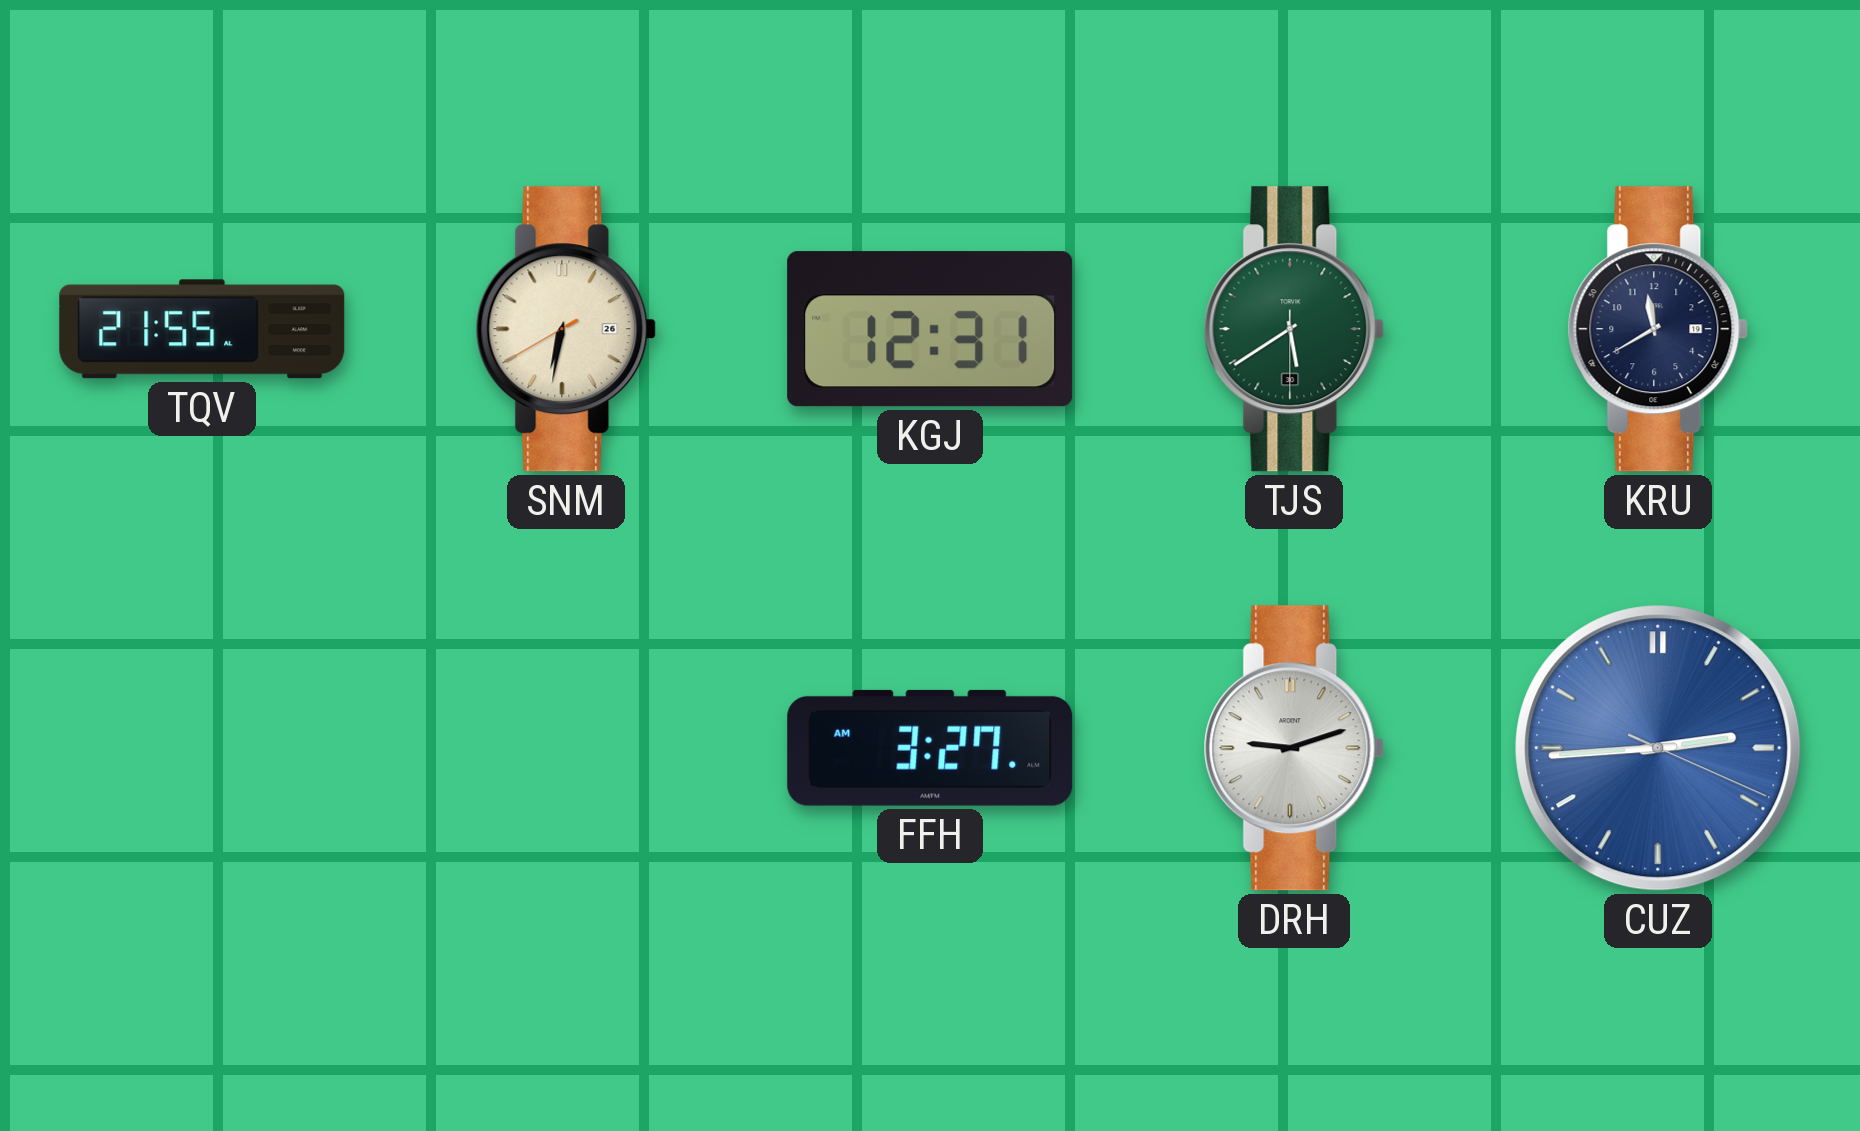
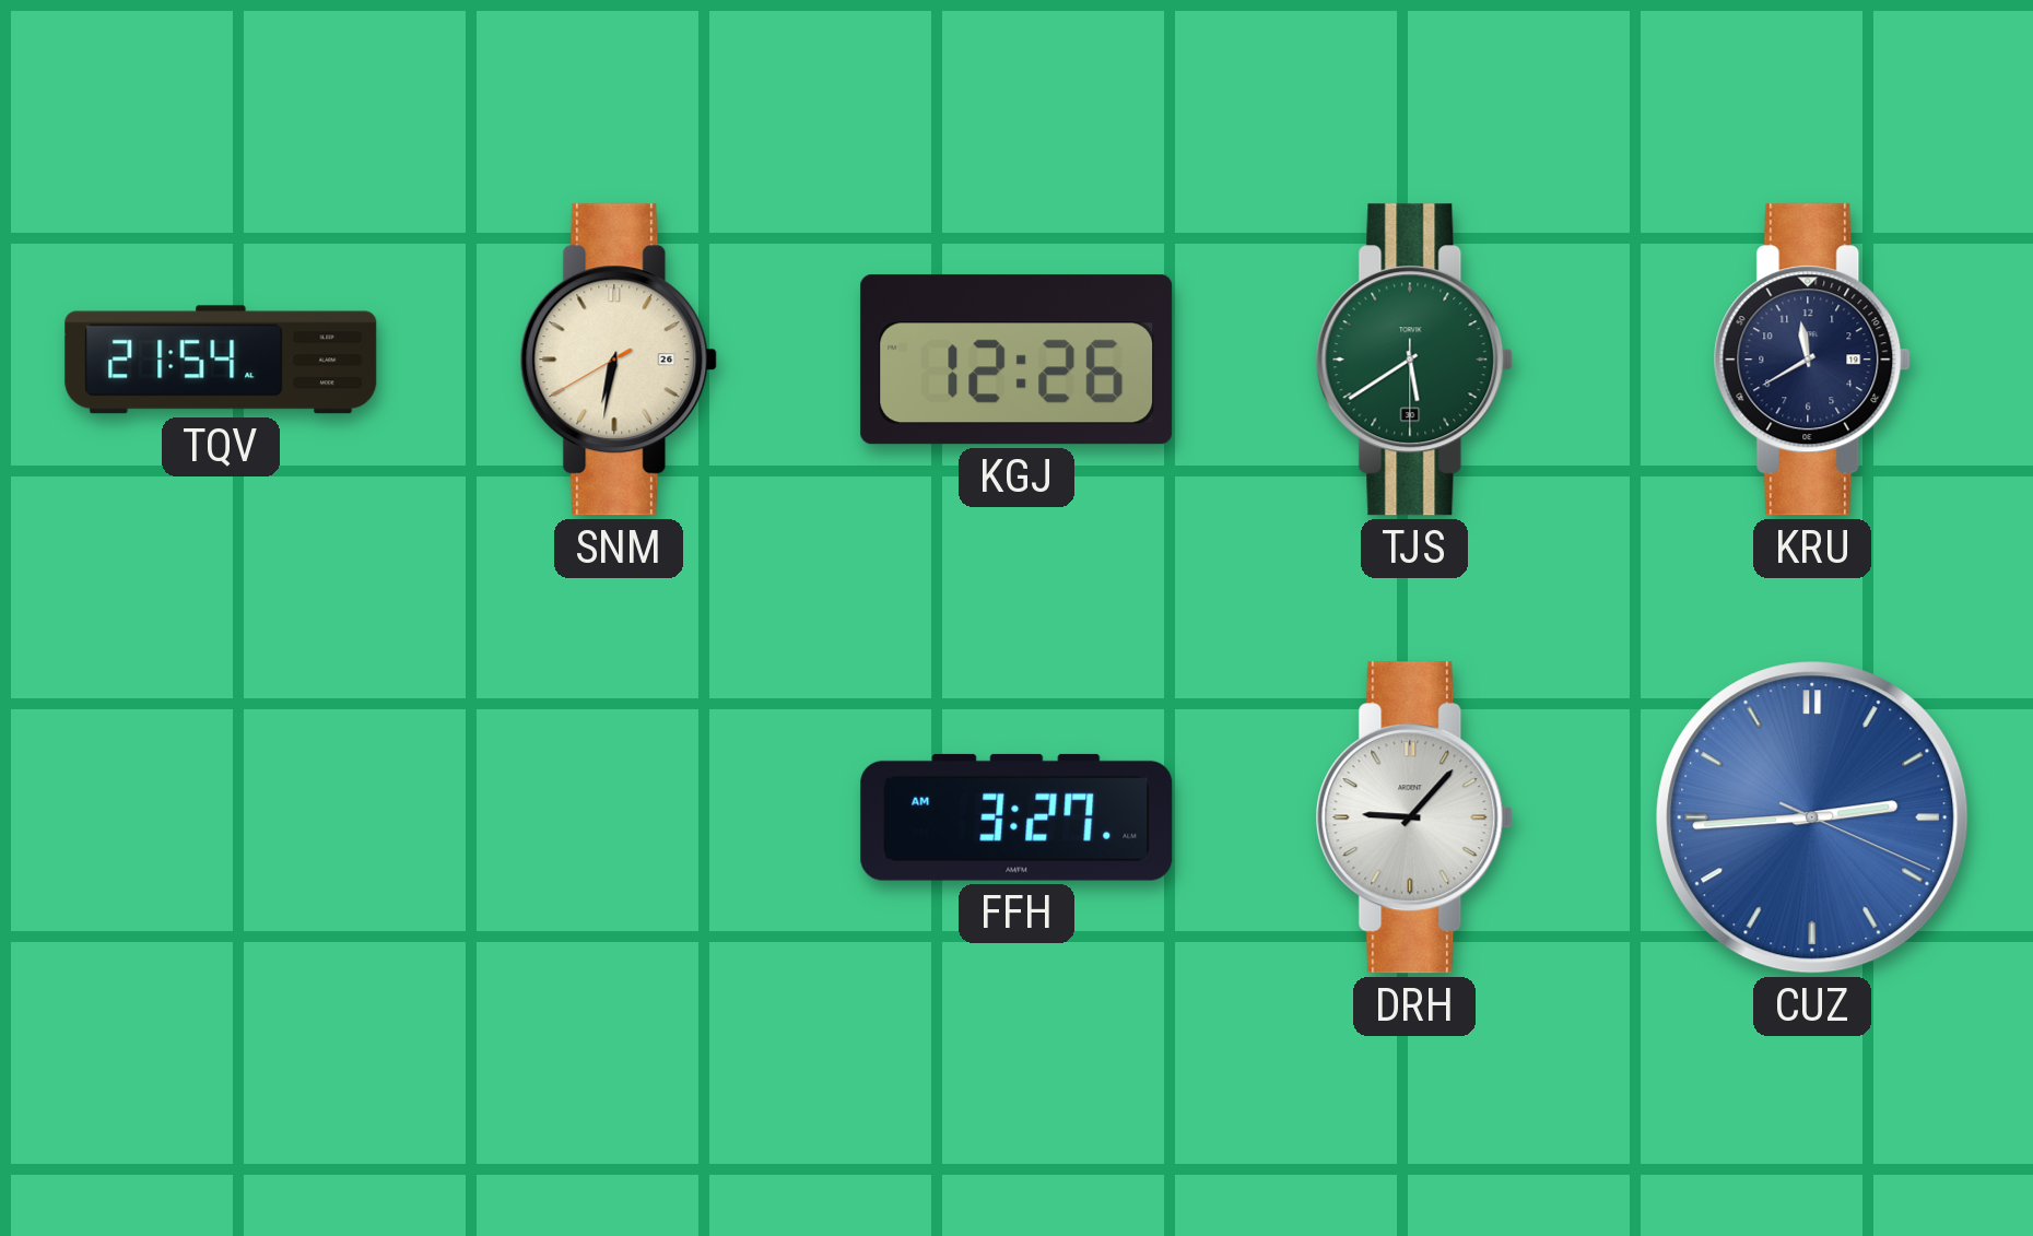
TQV: 21:55 -> 21:54 (221, 360)
KGJ: 12:31 -> 12:26 (1016, 360)
DRH: 9:12 -> 9:07 (1414, 817)
